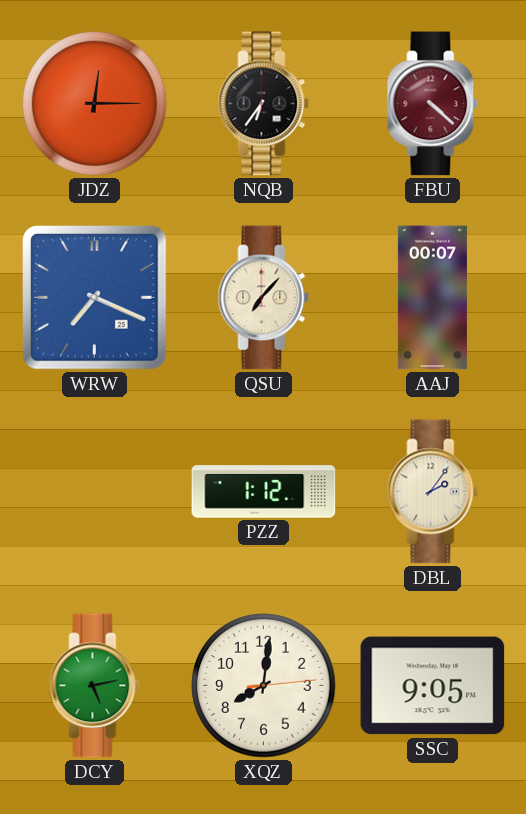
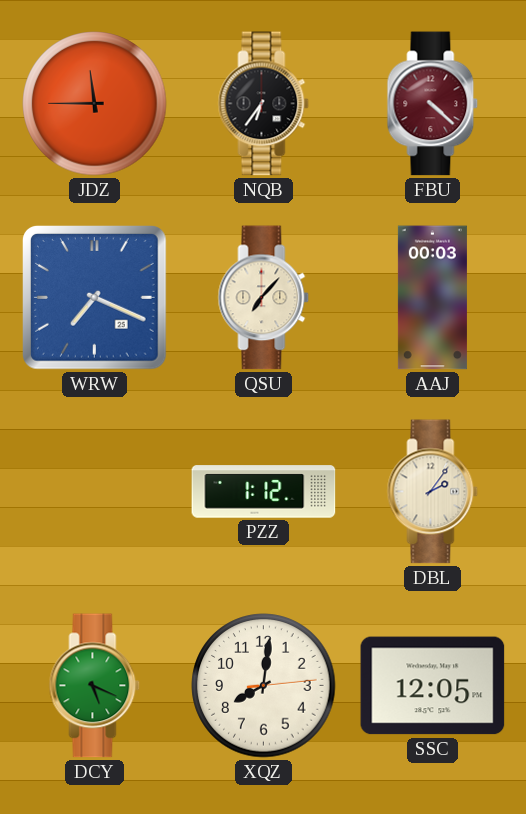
JDZ: 12:15 -> 11:45 (95, 104)
AAJ: 00:07 -> 00:03 (432, 298)
DCY: 5:13 -> 5:19 (95, 686)
SSC: 9:05 -> 12:05 (433, 686)
